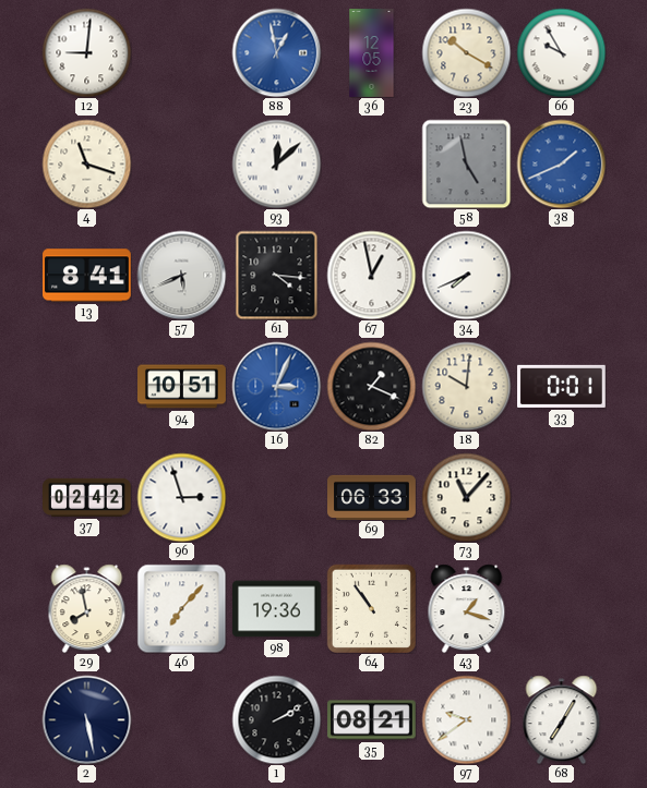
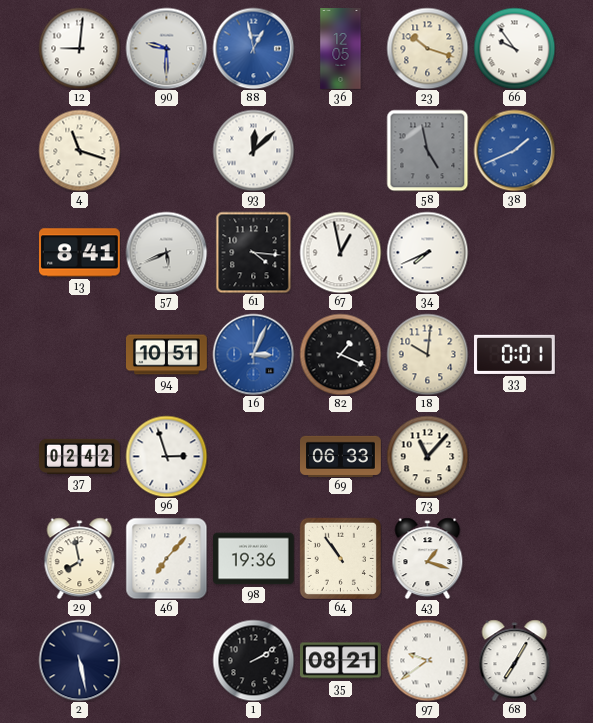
90: none -> 9:30 (166, 48)
23: 10:20 -> 10:18 (427, 48)
66: 9:55 -> 9:54 (514, 48)
